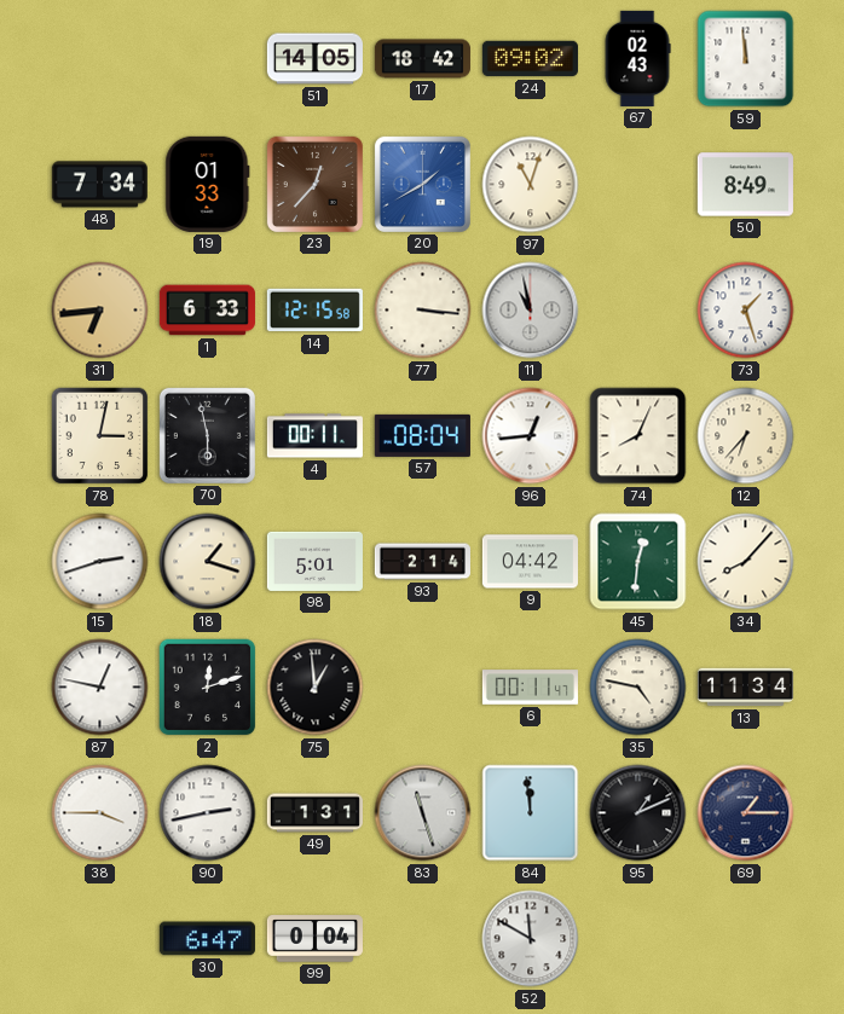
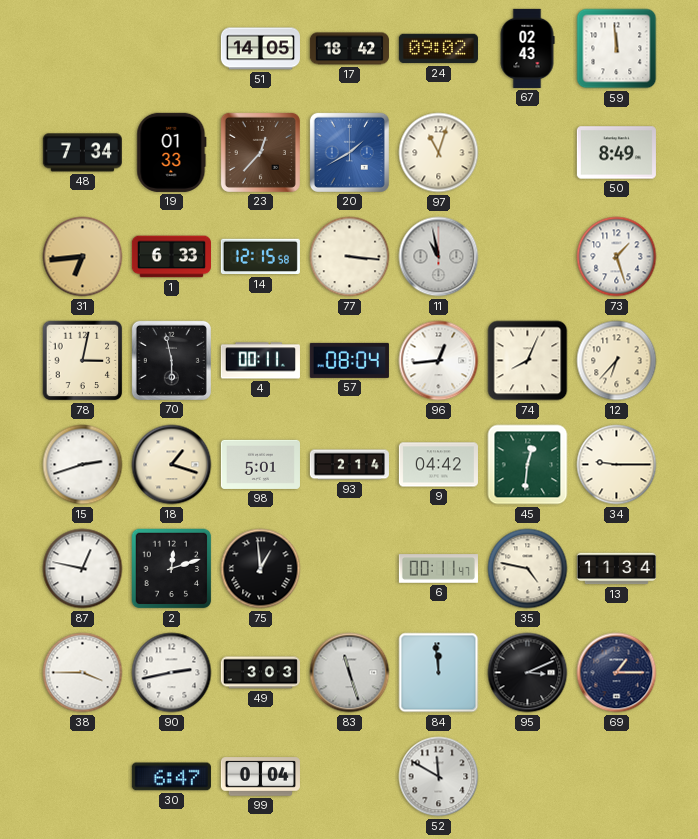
34: 8:07 -> 9:15 (617, 465)
49: 1:31 -> 3:03 (260, 673)
95: 1:11 -> 3:11 (528, 673)
